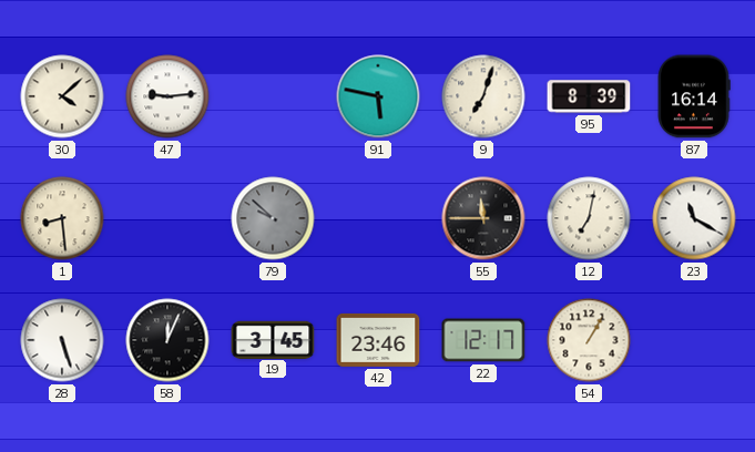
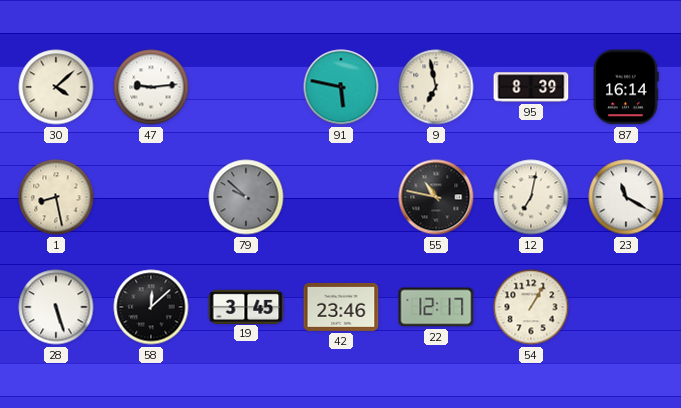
9: 7:03 -> 6:58 (436, 87)
1: 8:29 -> 8:28 (56, 197)
55: 11:45 -> 10:47 (436, 197)
58: 12:04 -> 12:08 (151, 307)
